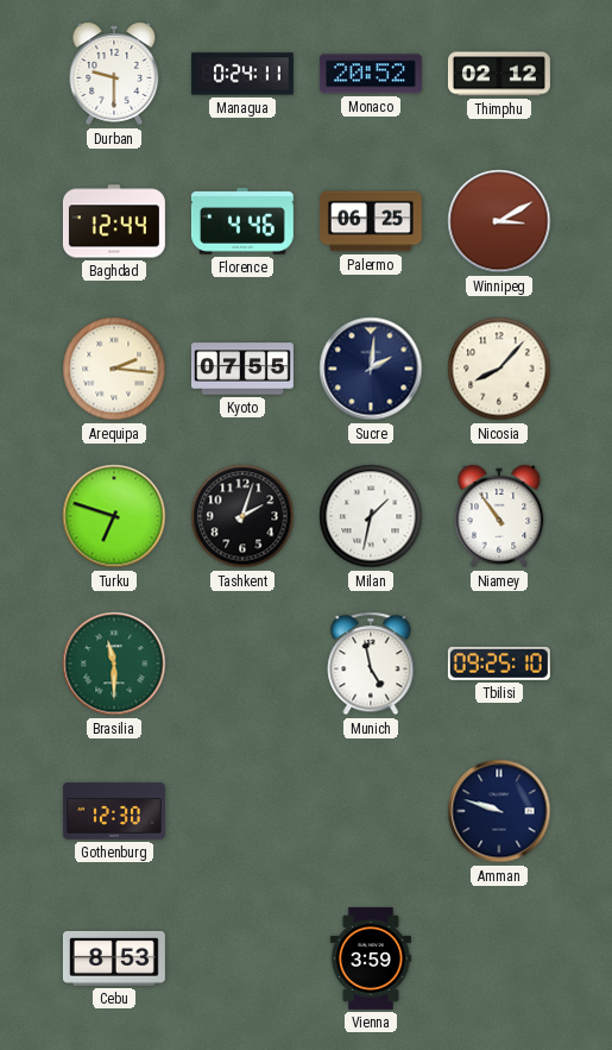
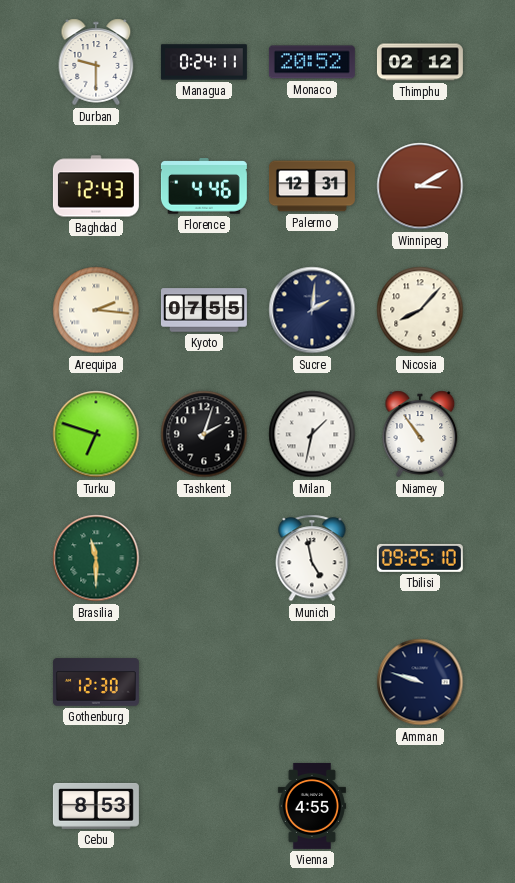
Baghdad: 12:44 -> 12:43 (96, 186)
Palermo: 06:25 -> 12:31 (312, 186)
Vienna: 3:59 -> 4:55 (312, 806)
